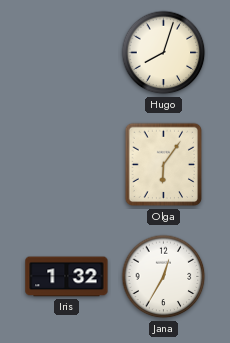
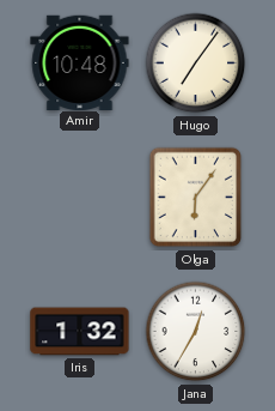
Amir: none -> 10:48 (80, 62)
Hugo: 8:03 -> 7:06 (196, 64)
